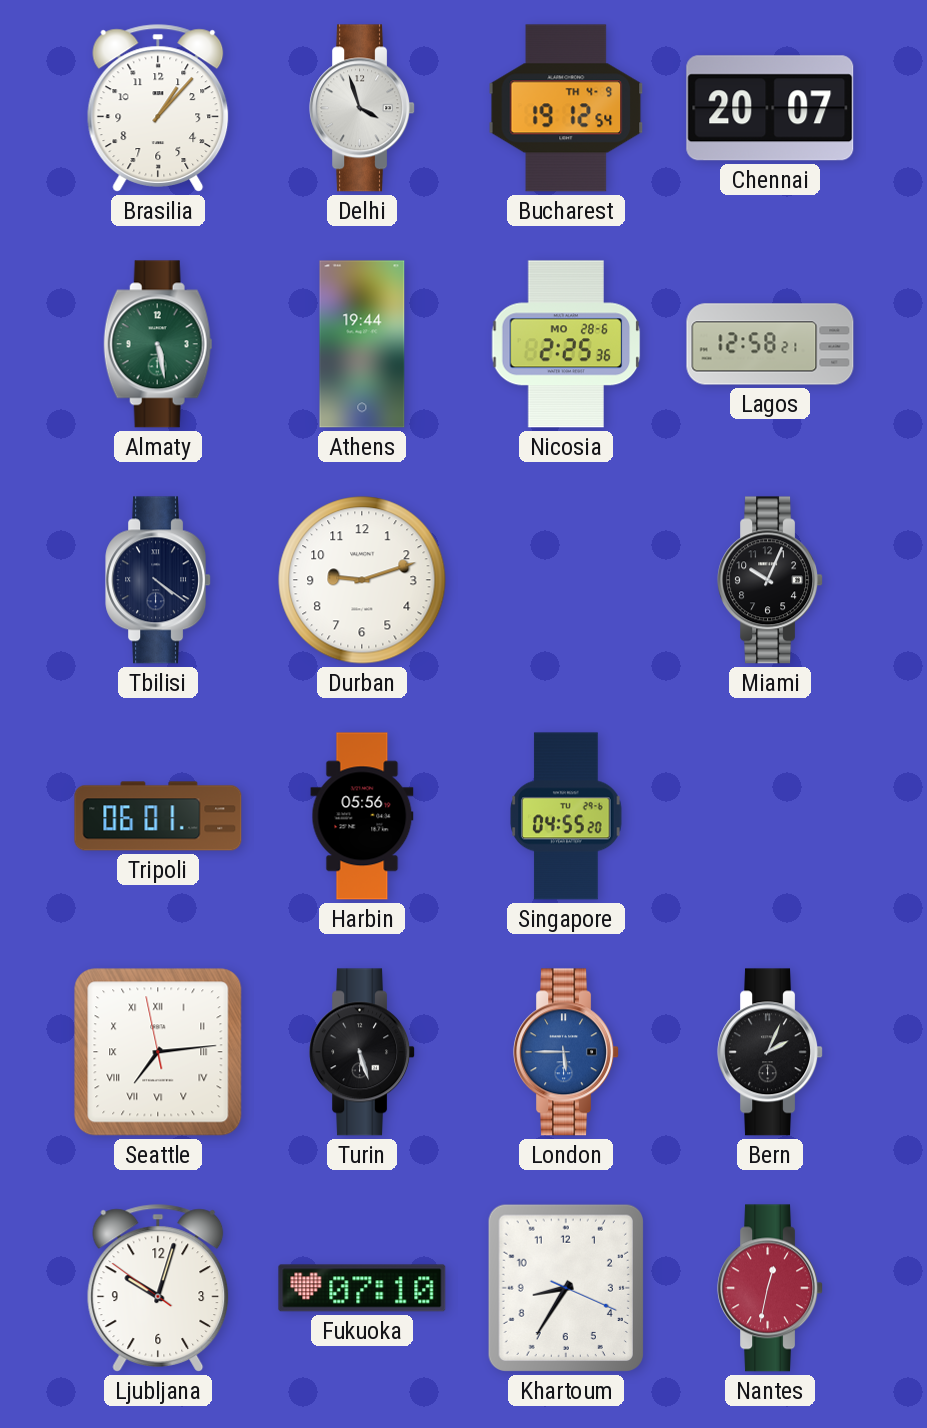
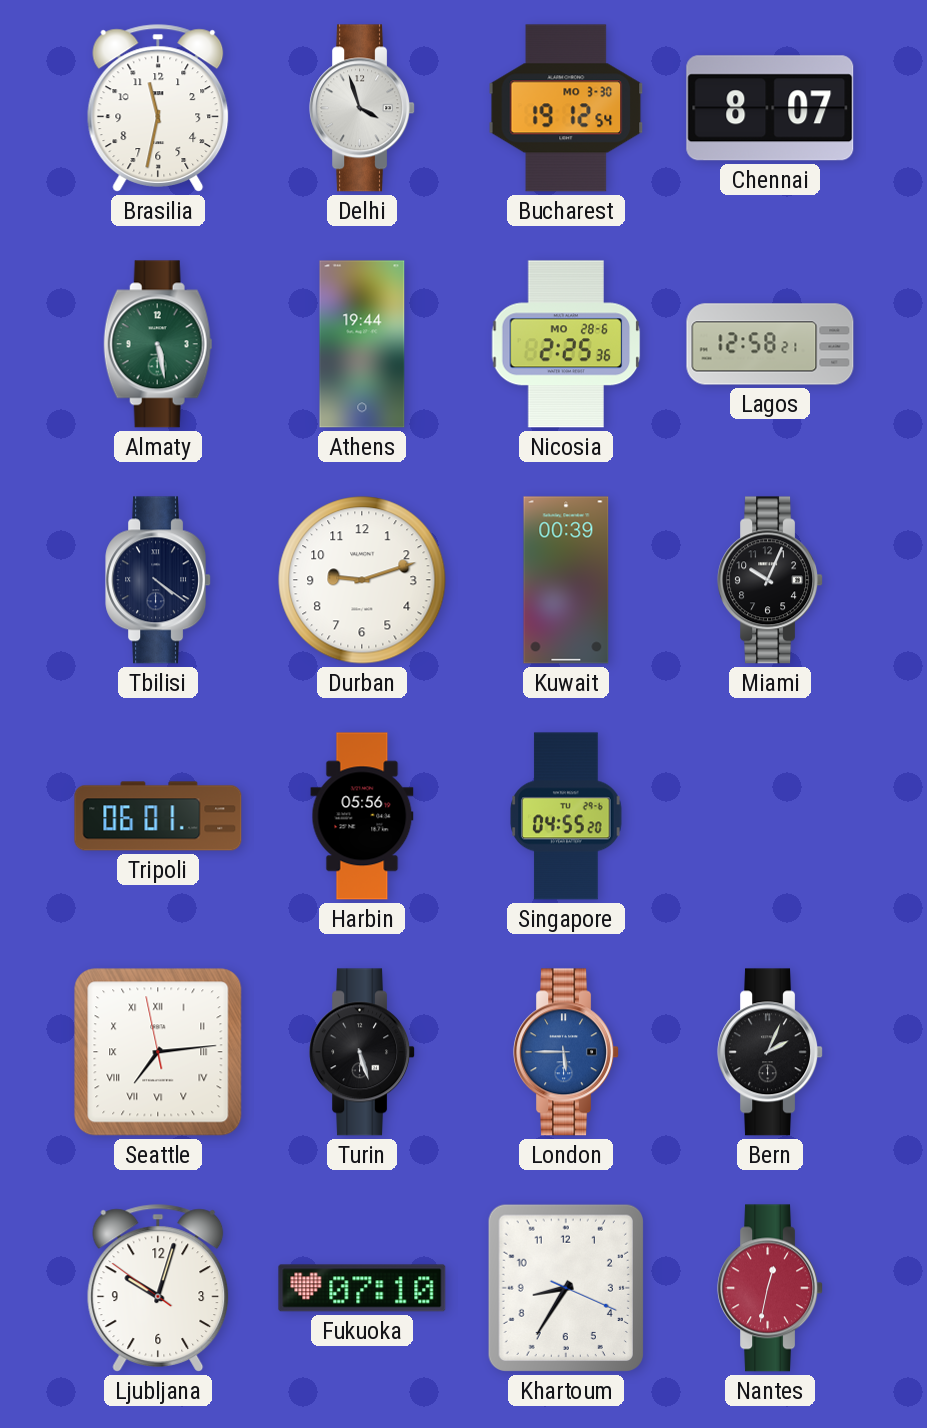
Brasilia: 1:07 -> 11:32 (158, 108)
Bucharest date: TH 4-9 -> MO 3-30 (566, 108)
Chennai: 20:07 -> 8:07 (770, 108)
Kuwait: none -> 00:39 (566, 580)
